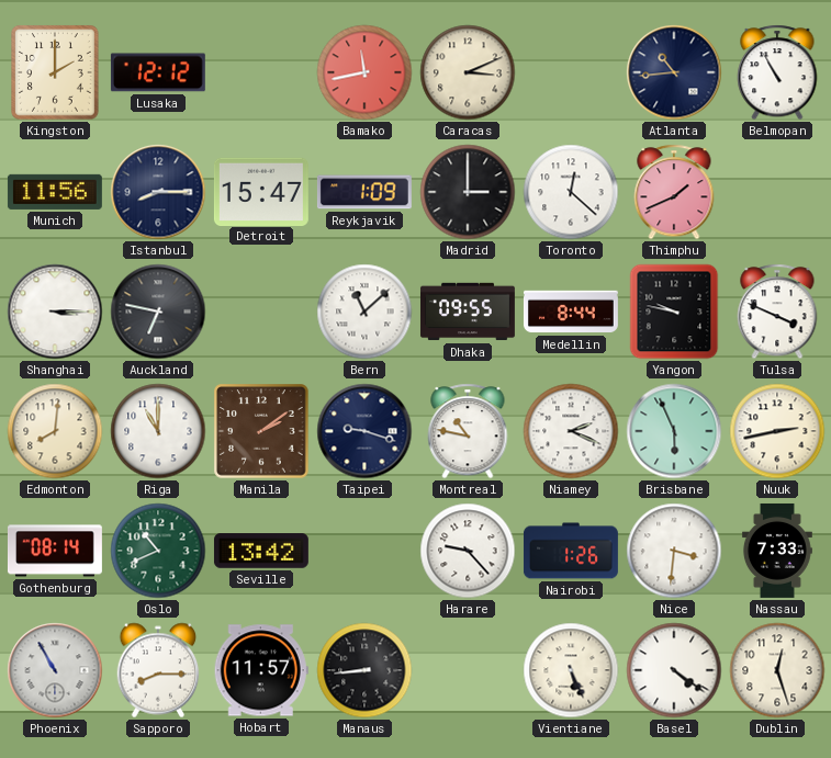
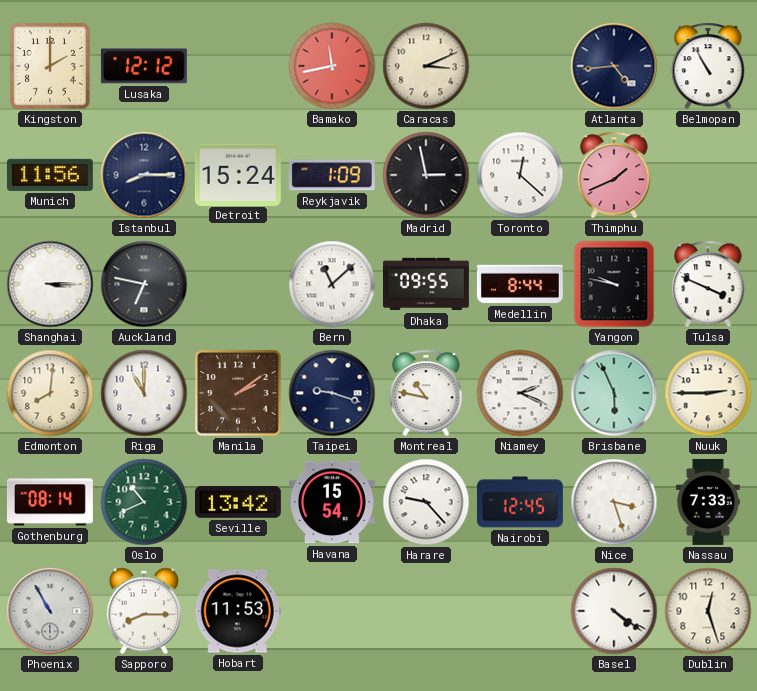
Atlanta: 10:44 -> 4:44 (614, 66)
Detroit: 15:47 -> 15:24 (238, 174)
Madrid: 3:00 -> 2:58 (426, 175)
Nuuk: 2:43 -> 2:45 (708, 393)
Havana: none -> 15:54 (332, 502)
Nairobi: 1:26 -> 12:45 (520, 502)
Nice: 3:31 -> 3:27 (614, 502)
Hobart: 11:57 -> 11:53 (238, 611)
Manaus: 8:44 -> none (364, 670)
Vientiane: 5:26 -> none (571, 670)
